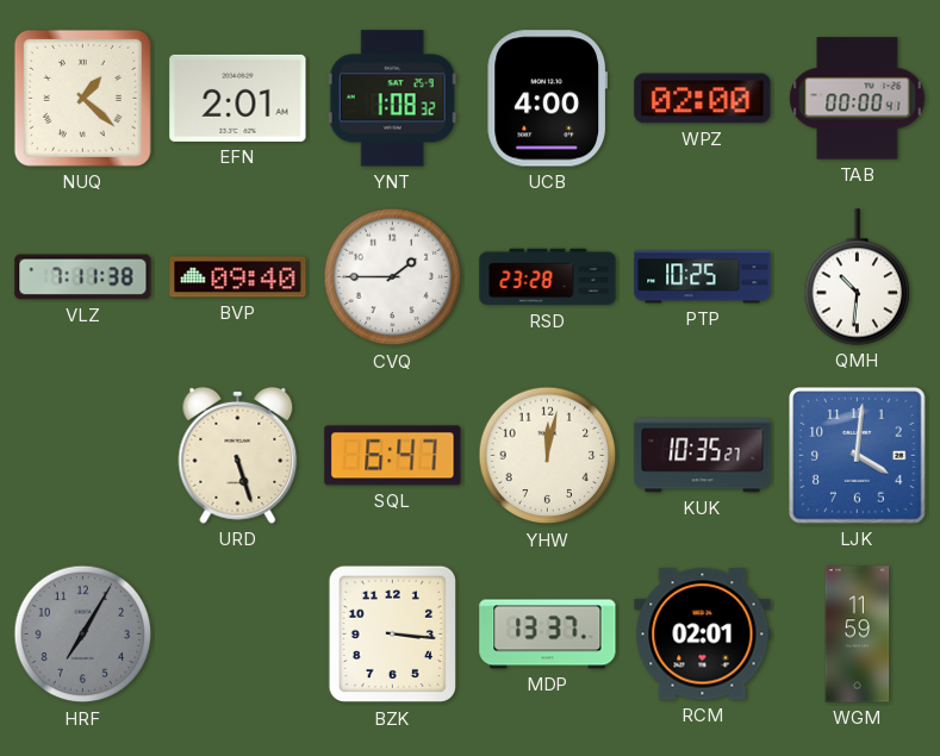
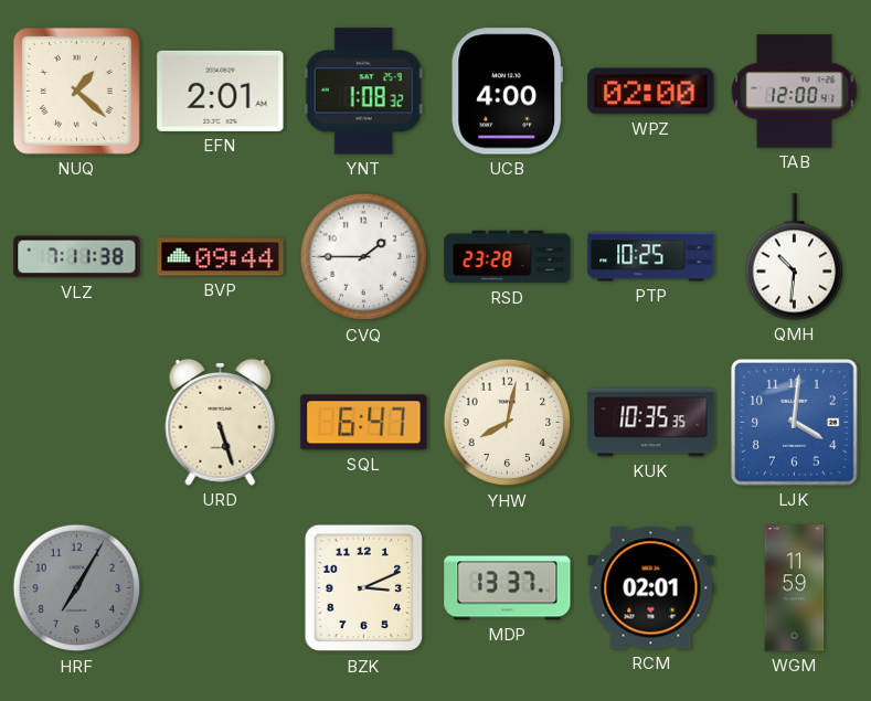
TAB: 00:00 -> 12:00 (795, 92)
BVP: 09:40 -> 09:44 (221, 257)
YHW: 12:02 -> 8:02 (508, 423)
KUK: 10:35:27 -> 10:35:35 (651, 423)
BZK: 3:16 -> 3:11 (363, 588)
